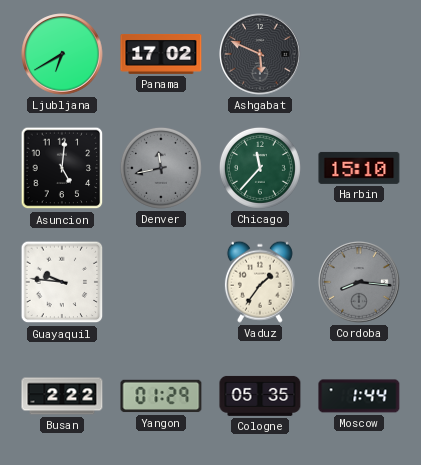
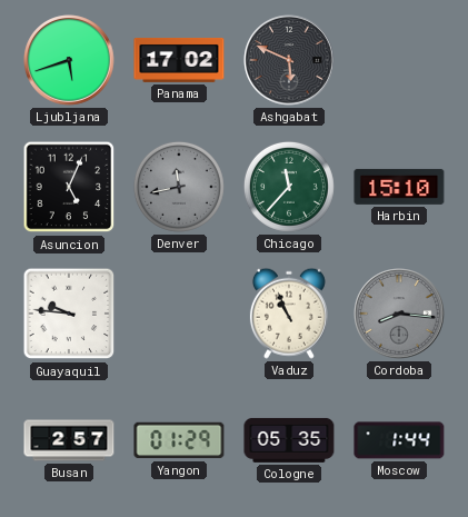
Ljubljana: 6:40 -> 5:42 (69, 60)
Asuncion: 5:01 -> 5:04 (69, 187)
Vaduz: 1:36 -> 10:56 (289, 314)
Busan: 2:22 -> 2:57 (69, 440)
